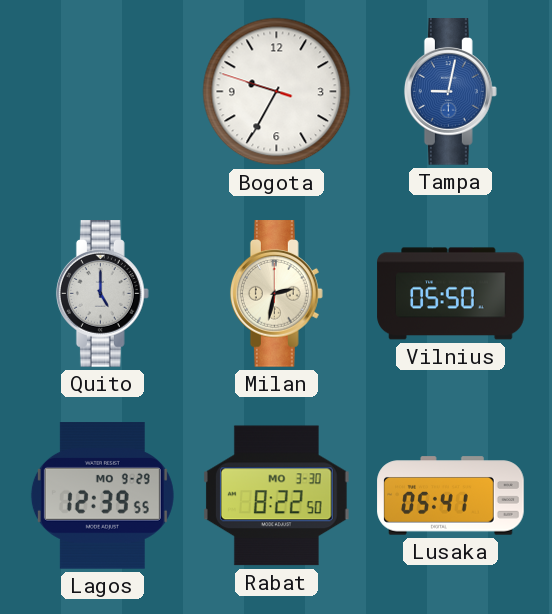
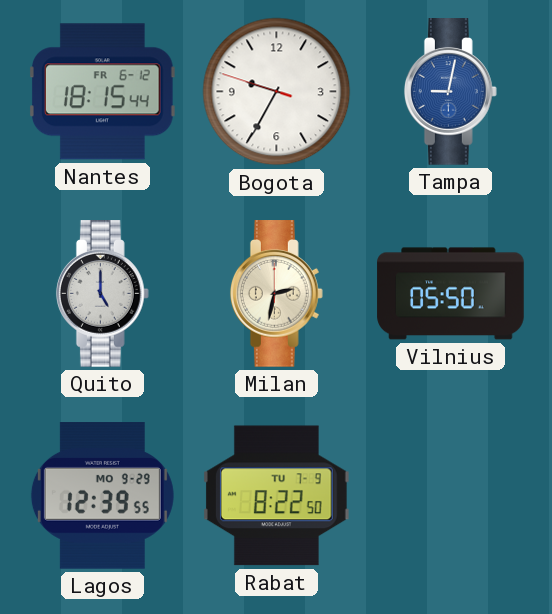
Nantes: none -> 18:15 (102, 92)
Rabat date: MO 3-30 -> TU 7-9 (276, 496)
Lusaka: 05:41 -> none (451, 496)
